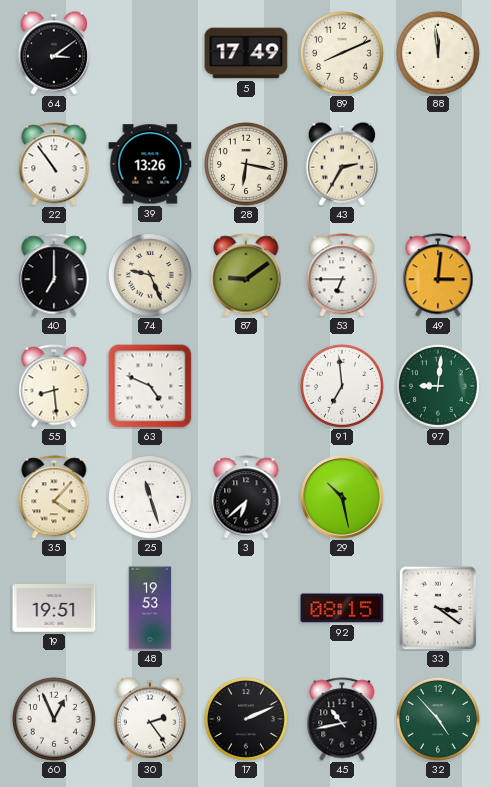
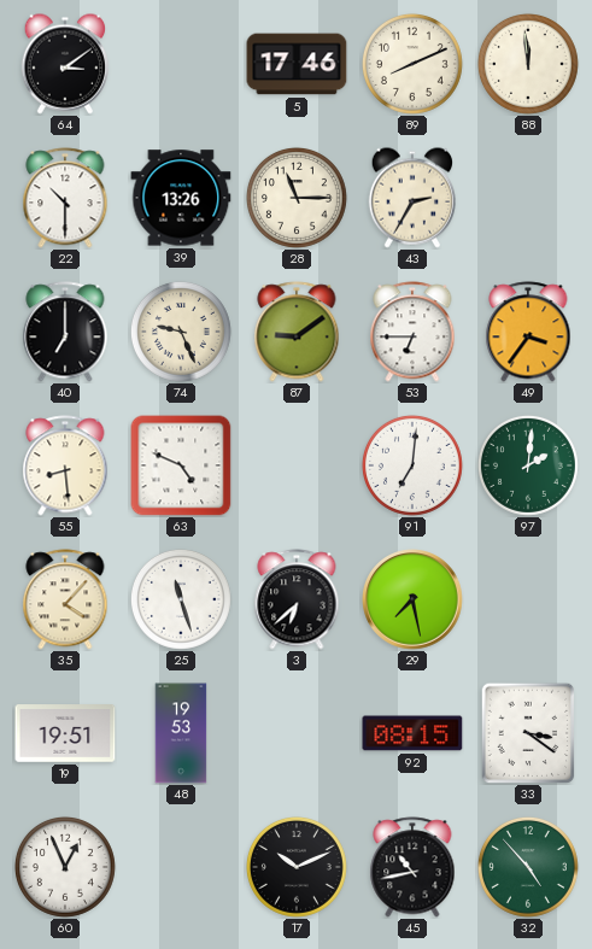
5: 17:49 -> 17:46 (297, 64)
22: 10:54 -> 10:30 (65, 198)
28: 6:17 -> 11:15 (297, 198)
49: 3:01 -> 3:36 (528, 332)
91: 6:59 -> 7:01 (412, 465)
97: 9:01 -> 2:01 (528, 465)
29: 10:28 -> 7:28 (412, 599)
30: 2:24 -> none (149, 719)
17: 2:11 -> 10:11 (297, 867)
